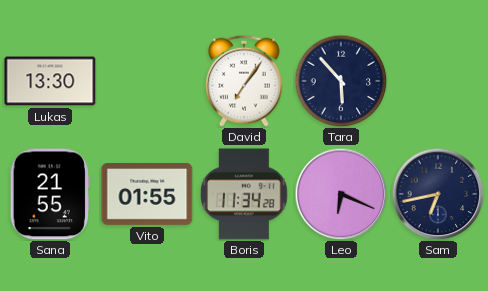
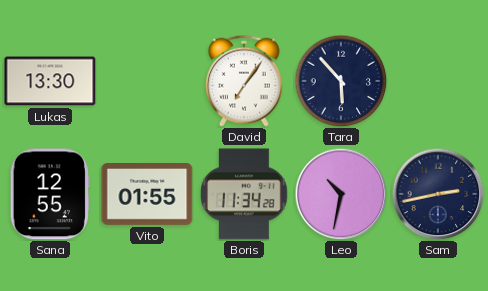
Sana: 21:55 -> 12:55 (50, 194)
Leo: 6:19 -> 10:32 (341, 194)
Sam: 6:43 -> 2:43 (438, 194)
